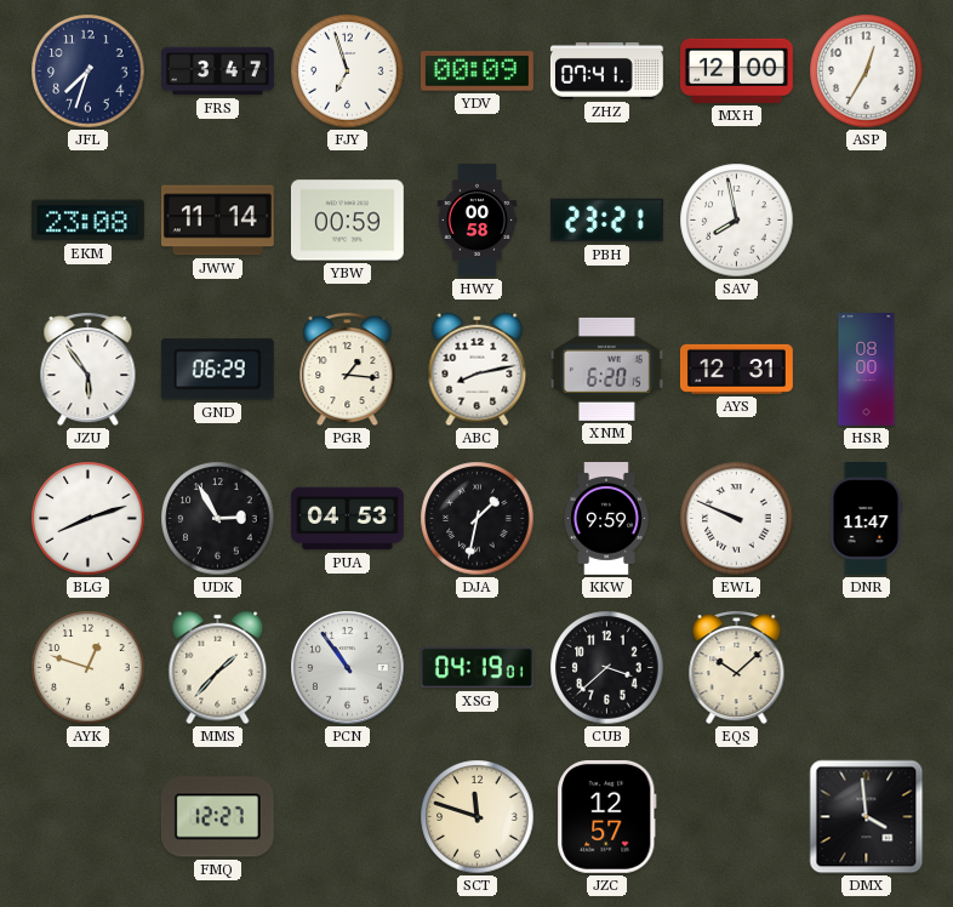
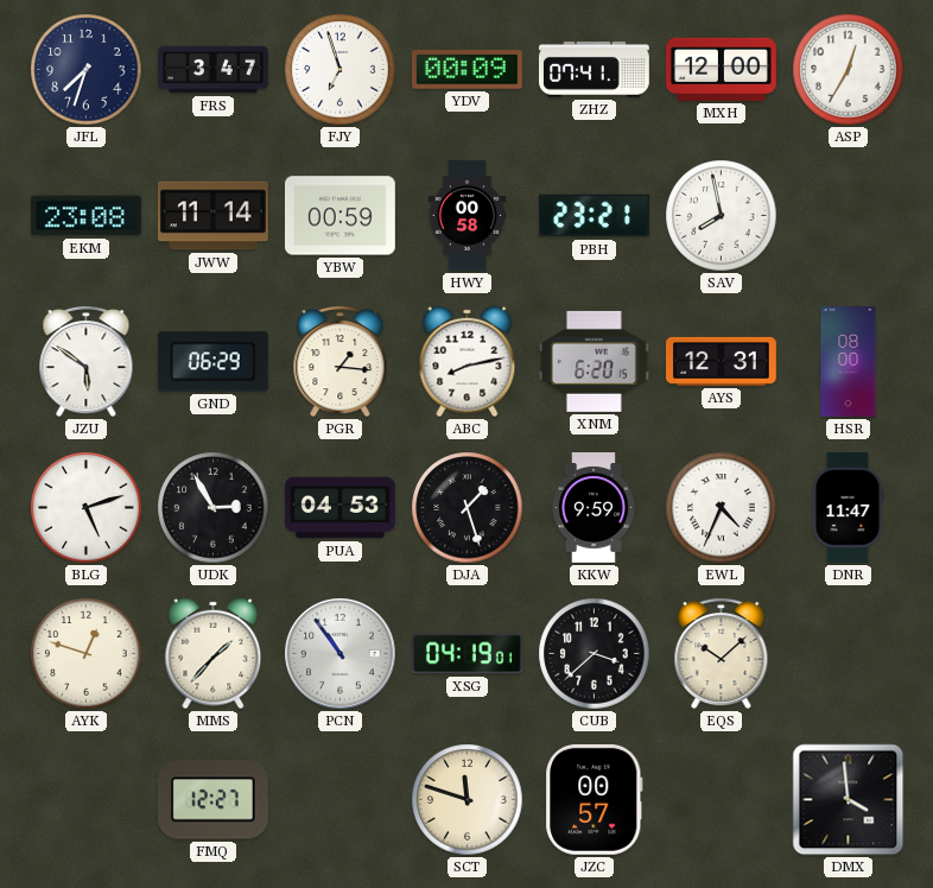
JZU: 5:54 -> 5:51 (87, 361)
BLG: 8:12 -> 5:12 (87, 508)
DJA: 1:32 -> 1:27 (468, 508)
EWL: 9:49 -> 4:34 (722, 508)
JZC: 12:57 -> 00:57 (595, 799)
